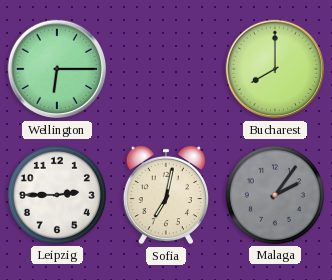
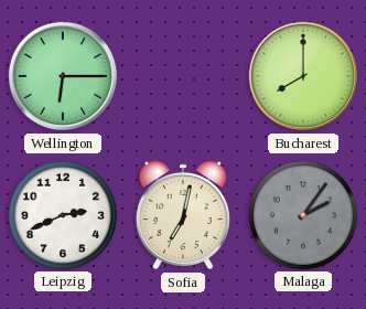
Leipzig: 2:45 -> 2:41 (63, 215)
